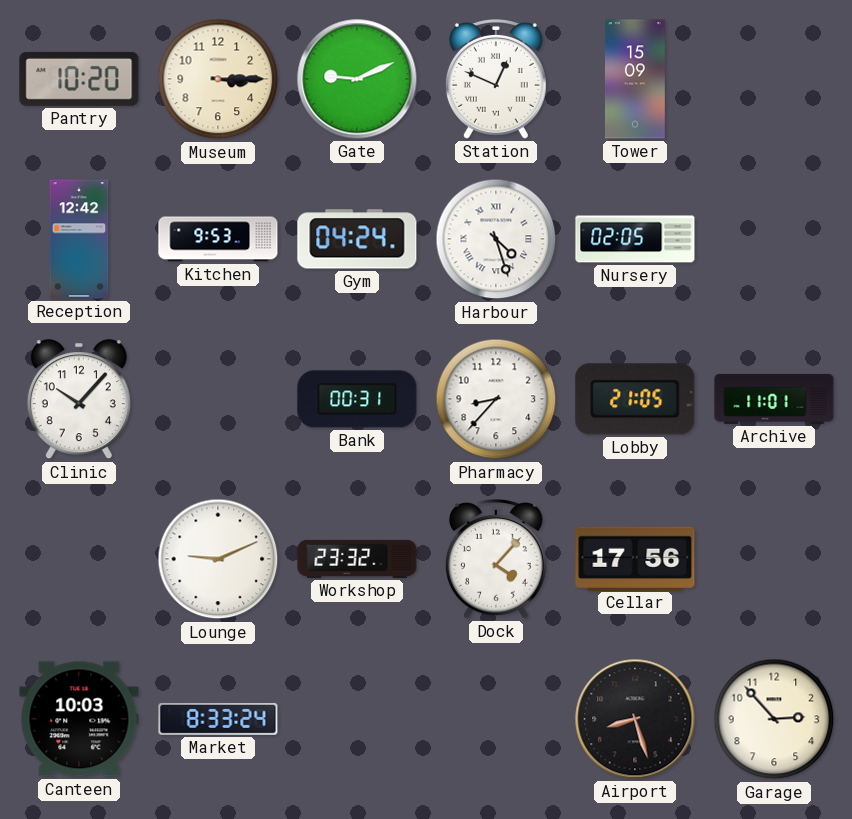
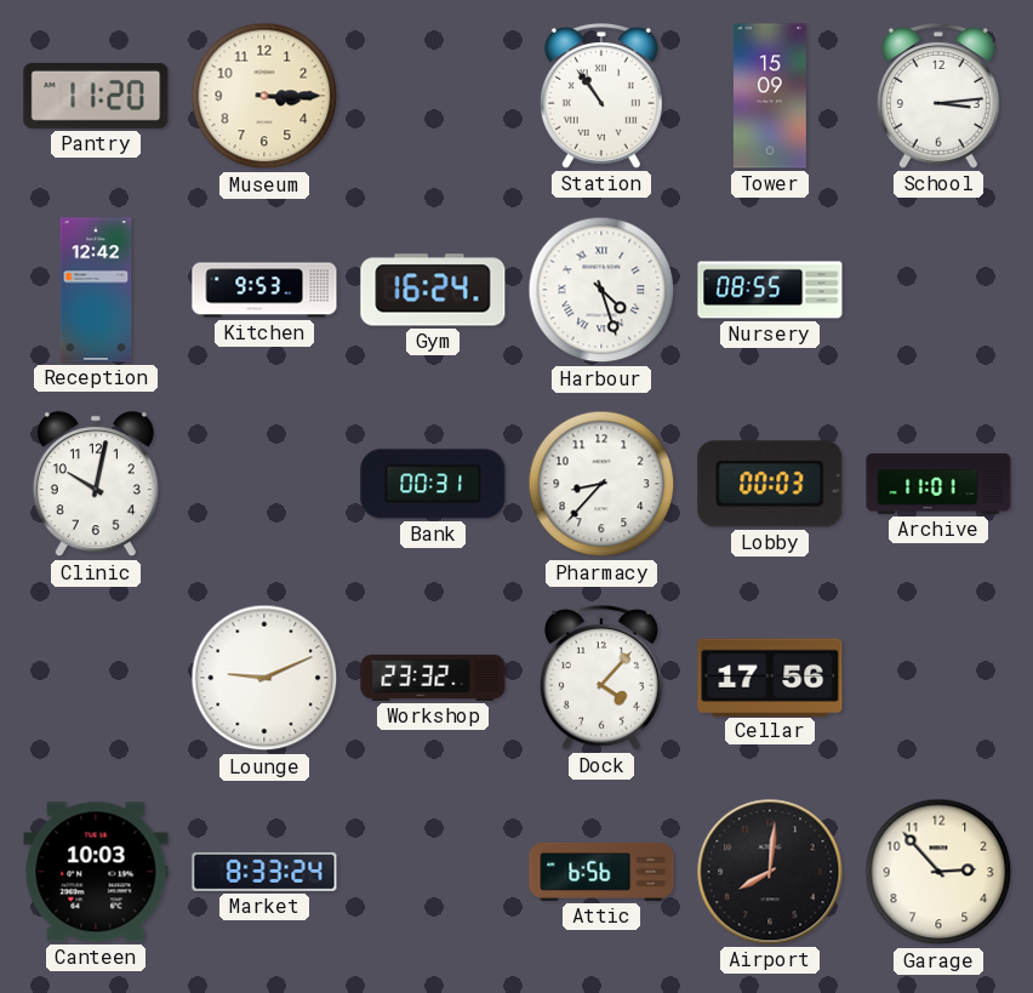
Pantry: 10:20 -> 11:20 (96, 96)
Gate: 9:11 -> none (357, 79)
Station: 12:49 -> 10:54 (601, 97)
School: none -> 3:14 (938, 97)
Gym: 04:24 -> 16:24 (433, 290)
Nursery: 02:05 -> 08:55 (770, 290)
Clinic: 10:07 -> 10:02 (96, 485)
Lobby: 21:05 -> 00:03 (770, 484)
Attic: none -> 6:56 (601, 872)
Airport: 8:27 -> 8:01 (770, 872)
